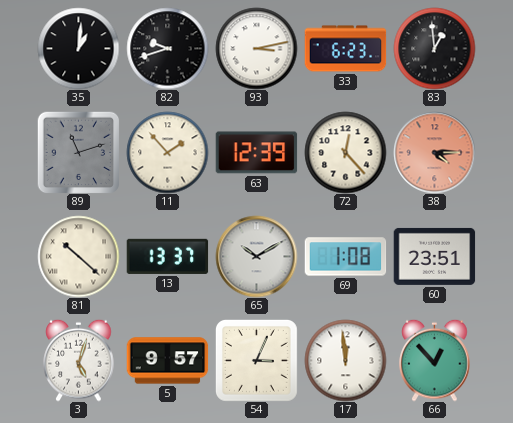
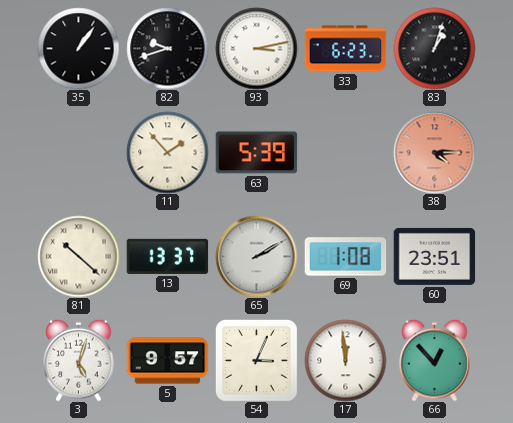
35: 1:01 -> 1:06 (78, 48)
83: 12:59 -> 1:03 (434, 48)
89: 11:12 -> none (78, 152)
63: 12:39 -> 5:39 (256, 153)
72: 12:23 -> none (345, 152)
65: 10:10 -> 2:10 (256, 256)
